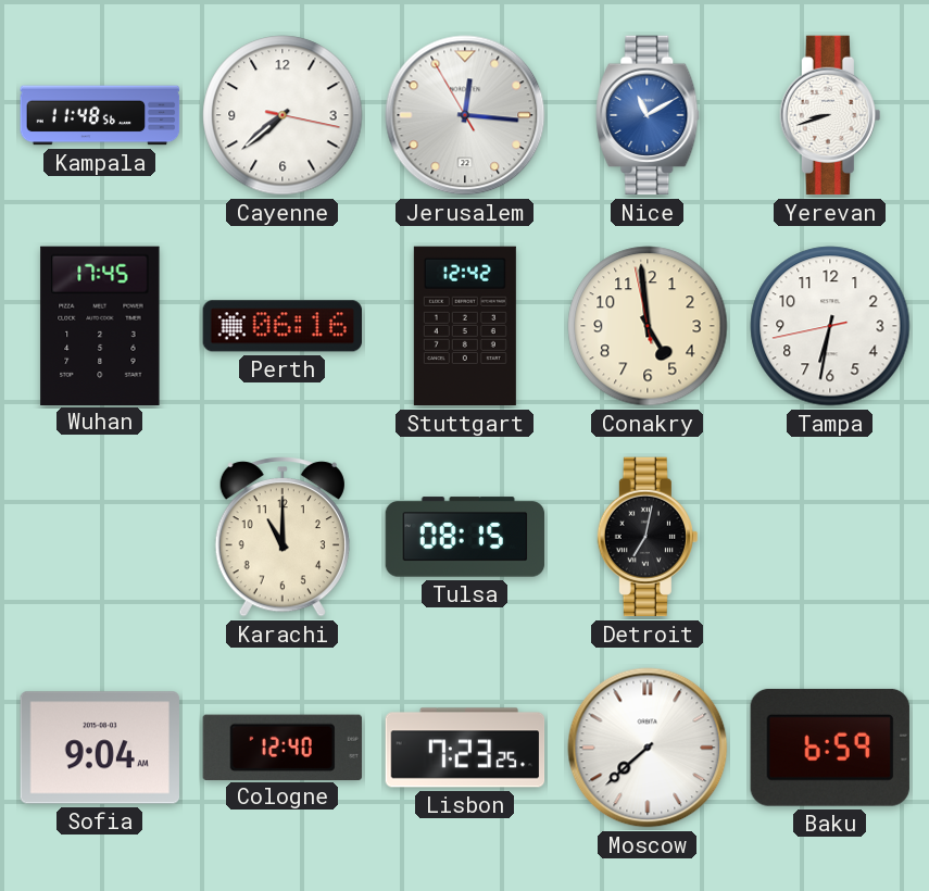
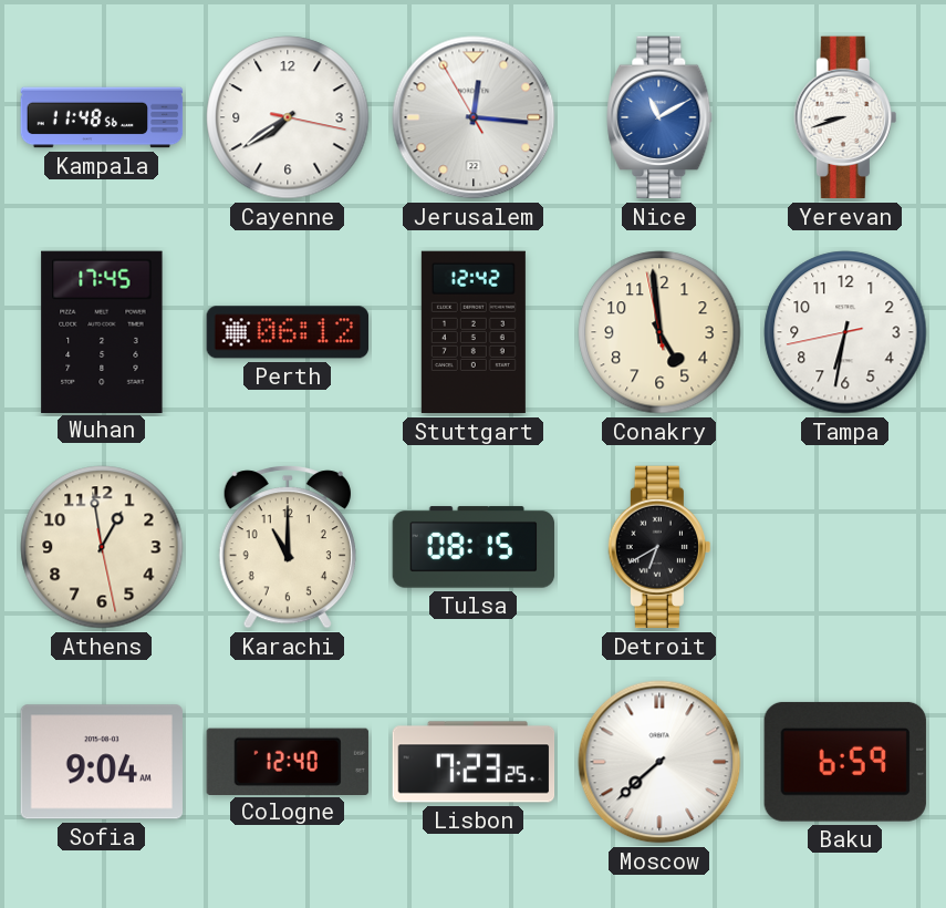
Cayenne: 7:38 -> 7:39 (288, 117)
Perth: 06:16 -> 06:12 (287, 332)
Athens: none -> 12:58 (102, 547)
Detroit: 7:02 -> 6:40 (659, 547)
